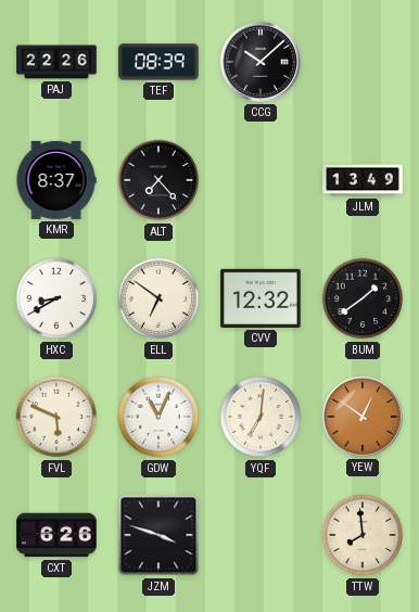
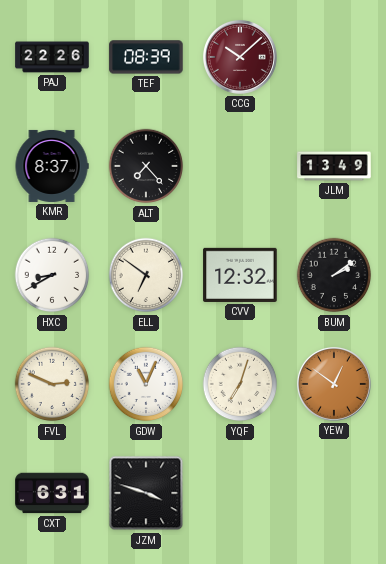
CCG dial: black -> burgundy (240, 57)
BUM: 1:39 -> 2:09 (334, 275)
FVL: 5:49 -> 2:49 (52, 384)
YQF: 7:01 -> 7:03 (240, 384)
CXT: 6:26 -> 6:31 (52, 493)
TTW: 7:59 -> none (363, 535)
